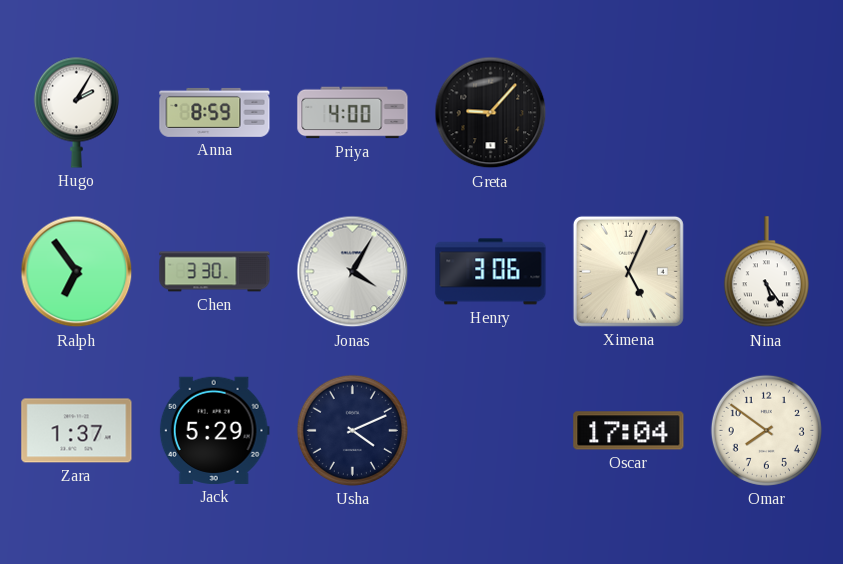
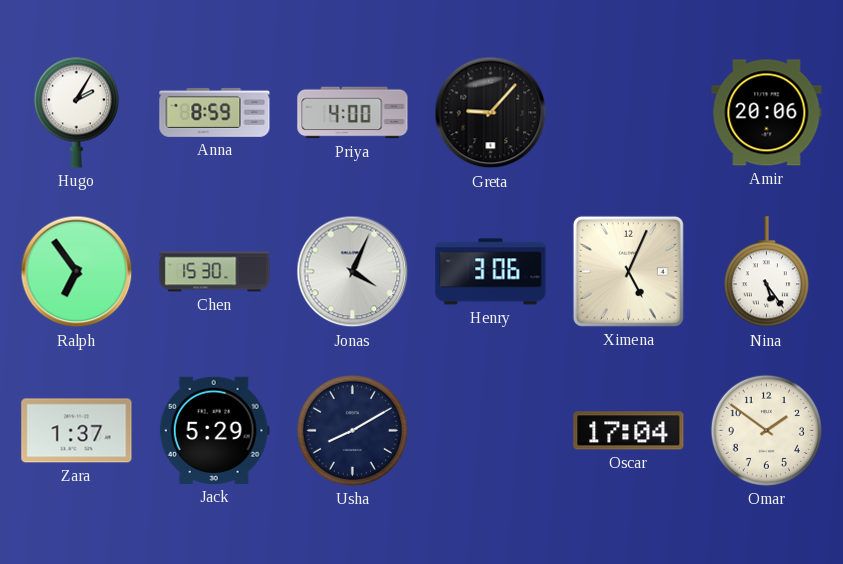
Amir: none -> 20:06 (767, 113)
Chen: 3:30 -> 15:30 (215, 272)
Jonas: 4:05 -> 4:04 (353, 272)
Usha: 4:11 -> 8:10 (352, 430)
Omar: 7:51 -> 1:51 (766, 430)
